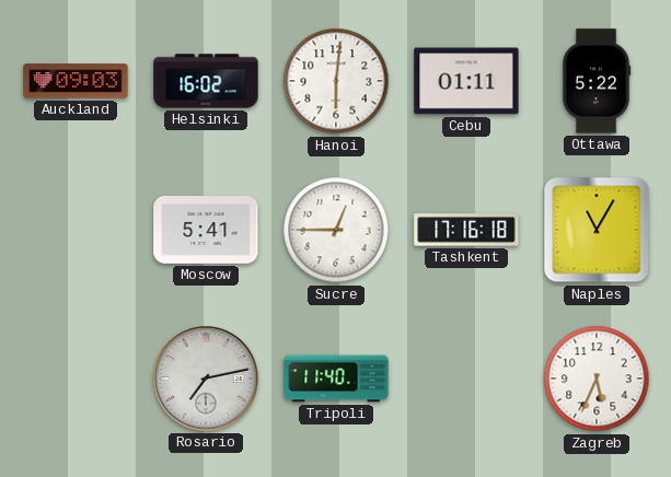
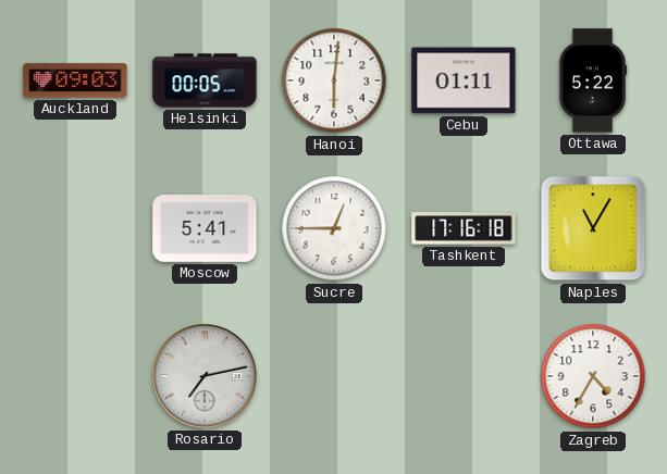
Helsinki: 16:02 -> 00:05 (205, 80)
Tripoli: 11:40 -> none (336, 379)
Zagreb: 5:34 -> 4:35 (593, 376)
